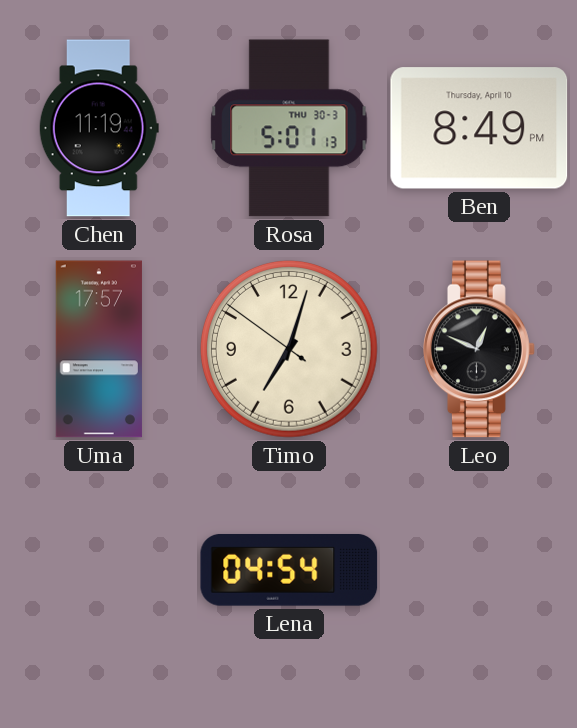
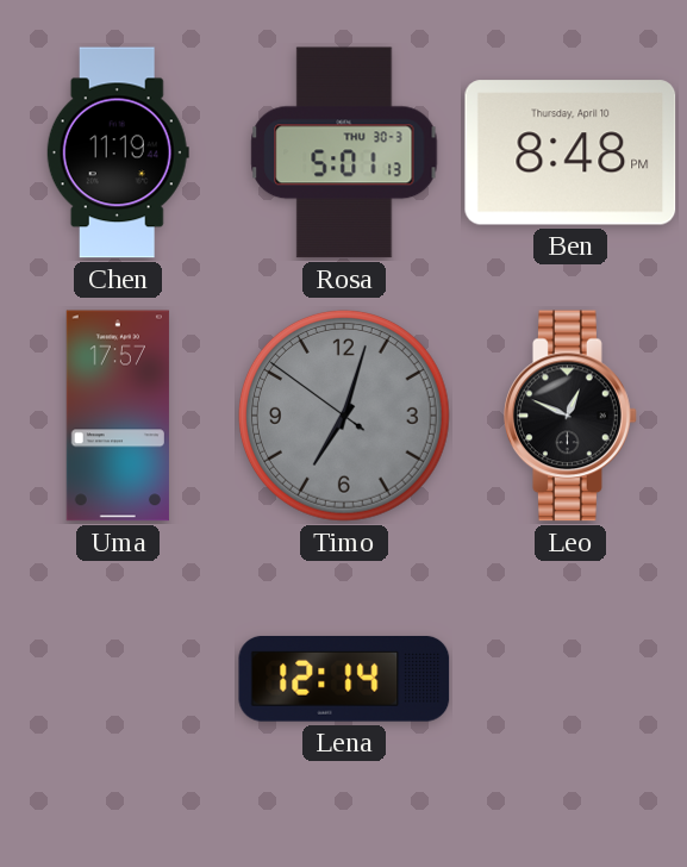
Ben: 8:49 -> 8:48 (570, 152)
Timo dial: cream -> grey (344, 416)
Lena: 04:54 -> 12:14 (344, 679)
